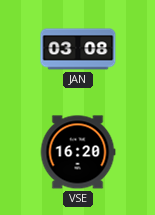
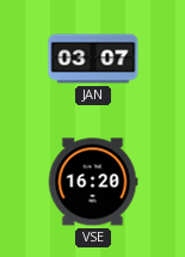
JAN: 03:08 -> 03:07 (93, 59)
